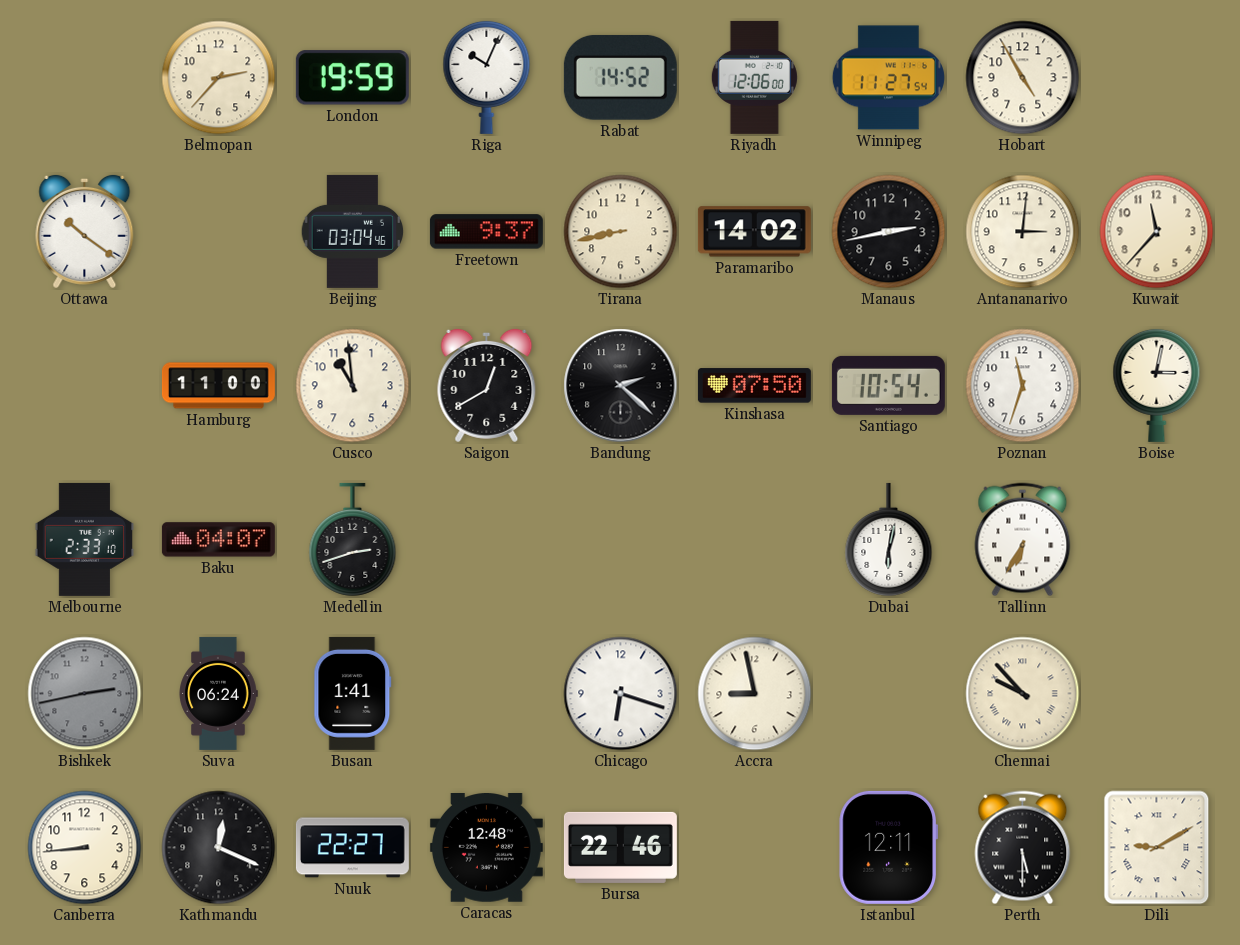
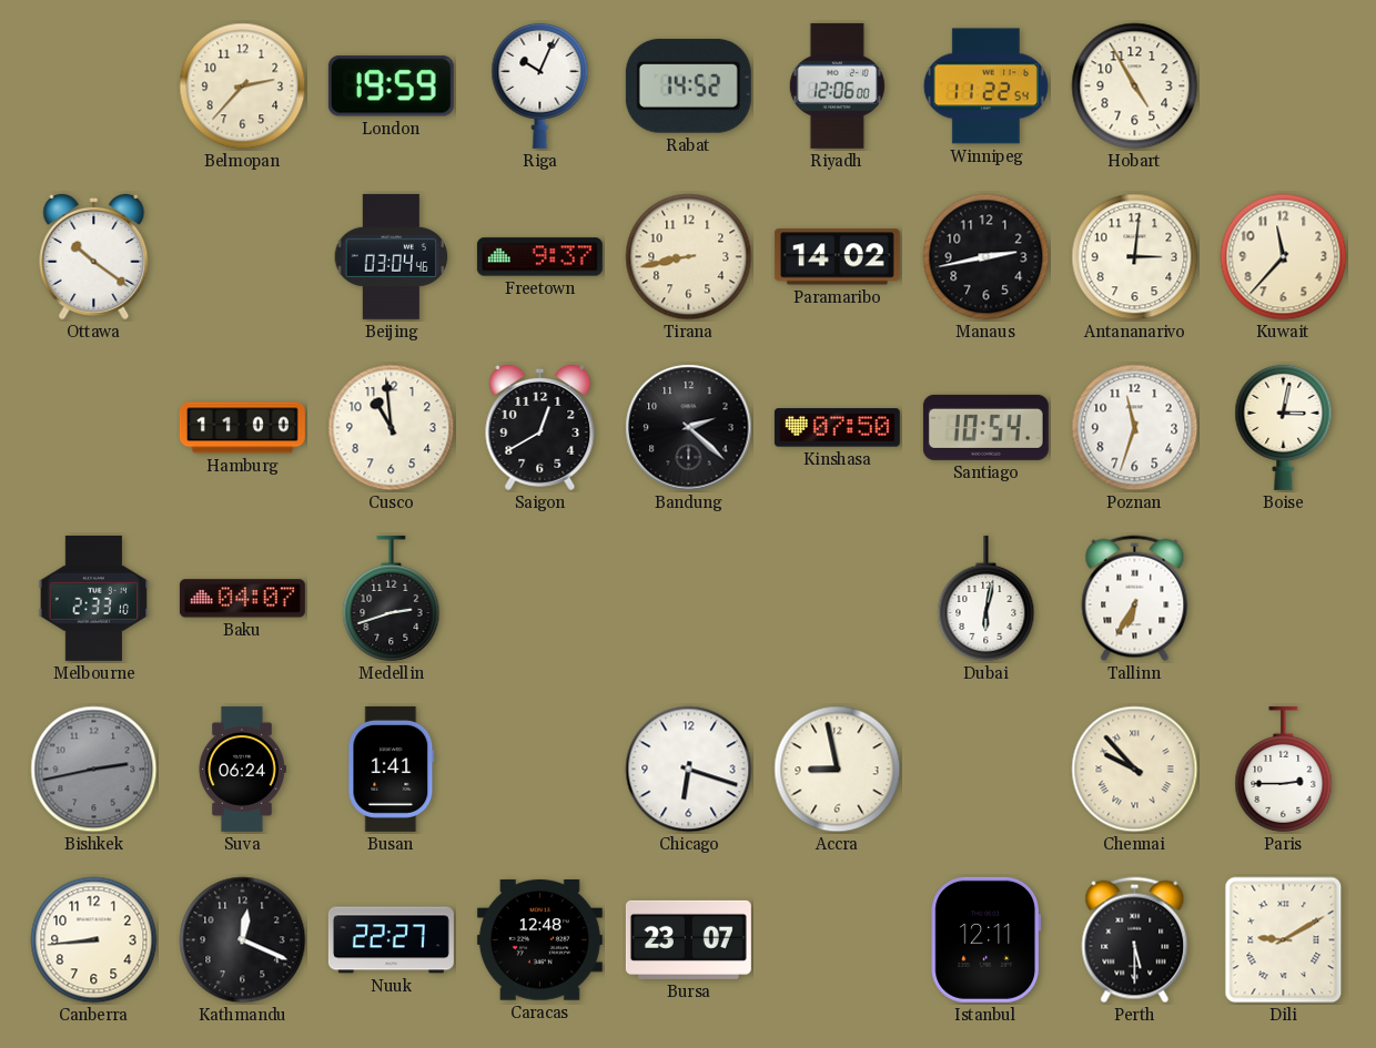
Winnipeg: 11:27 -> 11:22 (985, 87)
Paris: none -> 2:45 (1284, 769)
Bursa: 22:46 -> 23:07 (688, 939)
